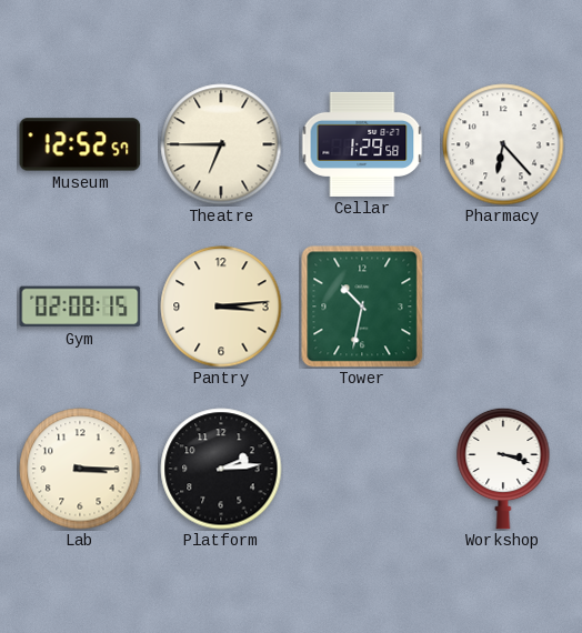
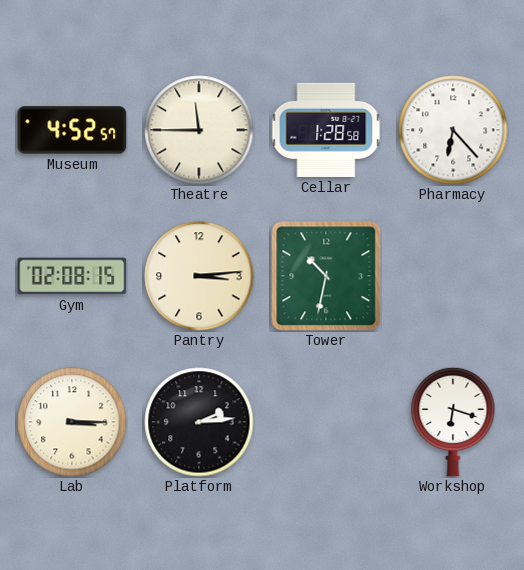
Museum: 12:52 -> 4:52 (72, 130)
Theatre: 6:45 -> 11:45 (199, 130)
Cellar: 1:29 -> 1:28 (326, 130)
Workshop: 3:18 -> 6:18 (453, 422)
